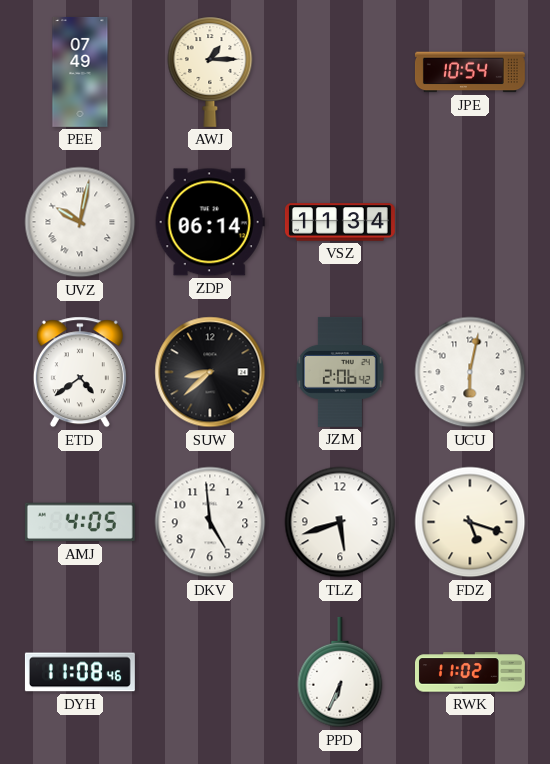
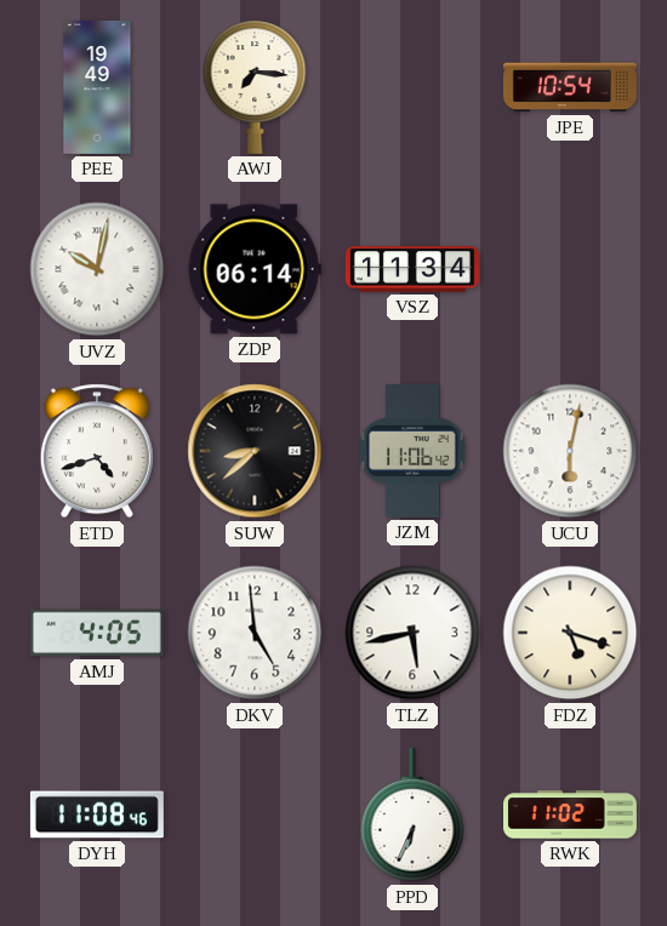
PEE: 07:49 -> 19:49 (97, 87)
AWJ: 1:15 -> 7:16 (255, 87)
ETD: 4:39 -> 4:42 (97, 451)
JZM: 2:06 -> 11:06 (412, 451)
TLZ: 5:42 -> 5:43 (412, 633)
